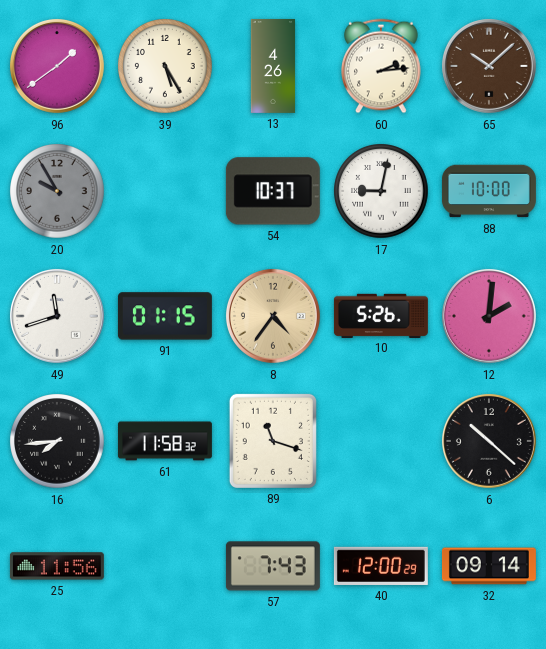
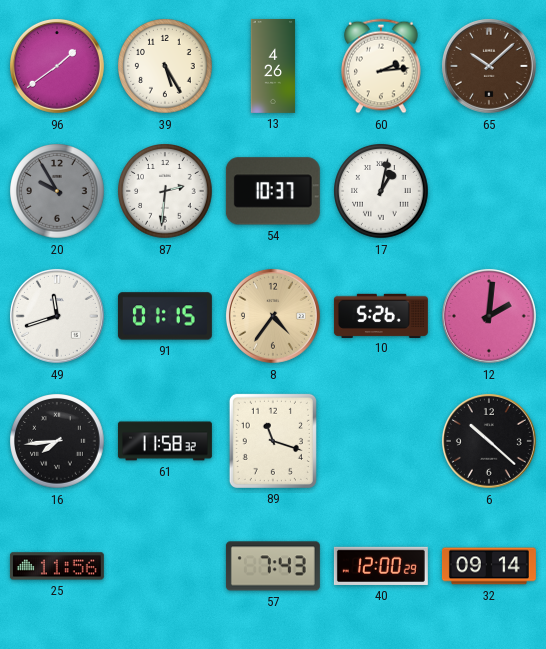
87: none -> 2:31 (165, 191)
17: 9:02 -> 1:02 (381, 191)
88: 10:00 -> none (489, 191)
